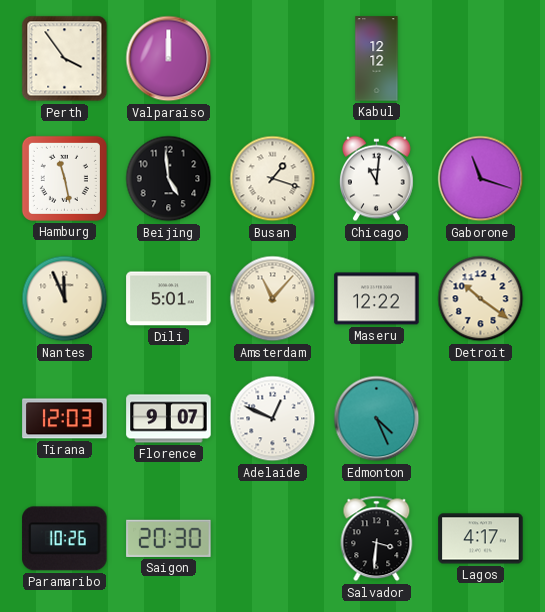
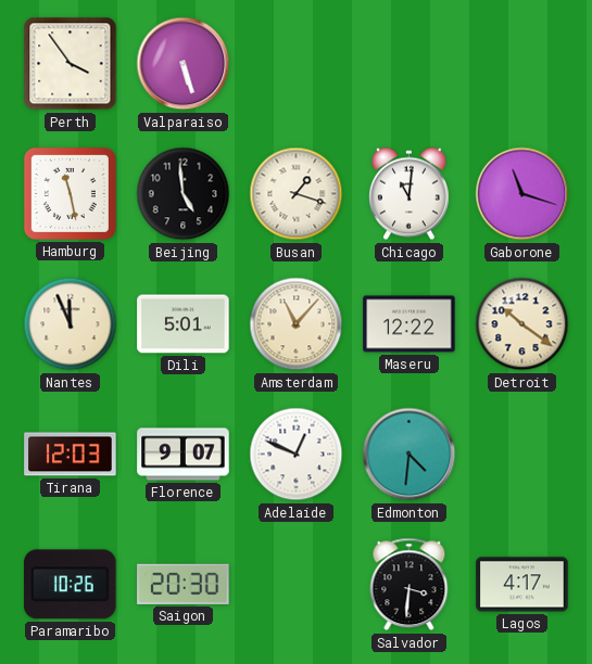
Valparaiso: 12:00 -> 5:27 (184, 64)
Kabul: 12:12 -> none (377, 59)
Edmonton: 4:26 -> 4:31 (410, 455)
